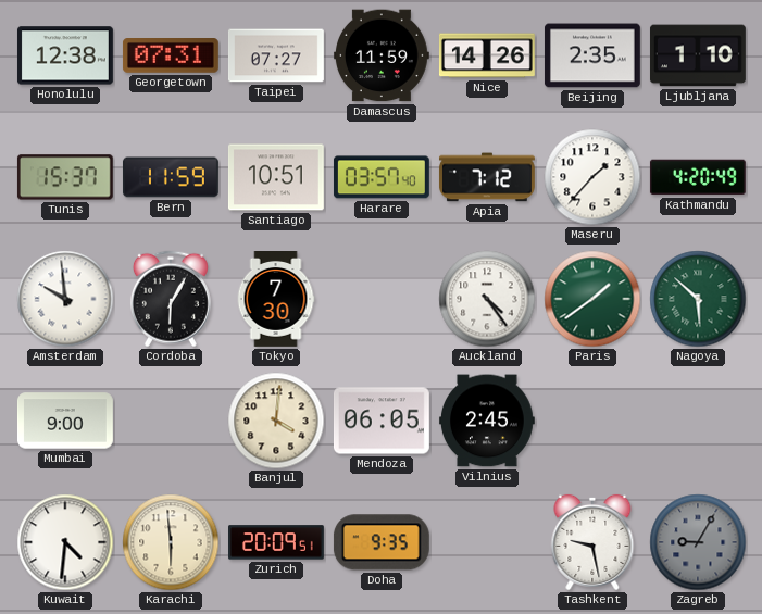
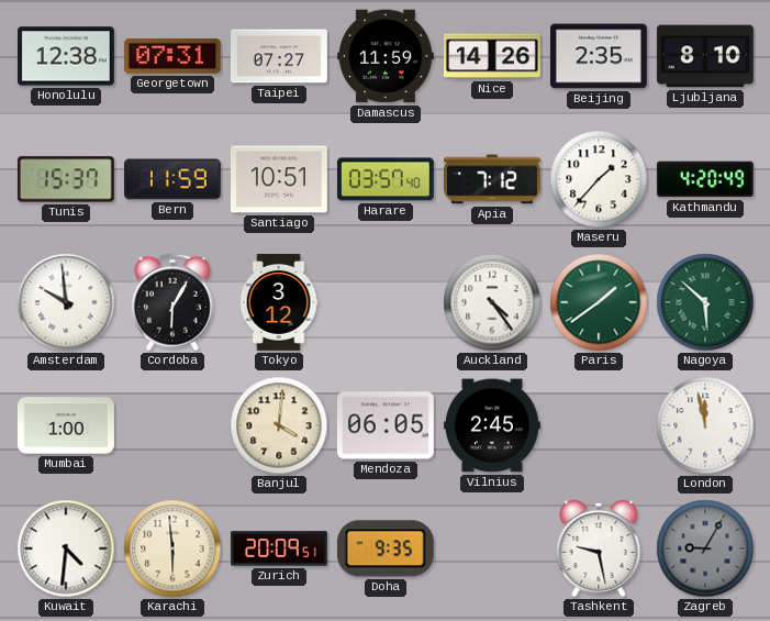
Ljubljana: 1:10 -> 8:10 (705, 56)
Tokyo: 7:30 -> 3:12 (279, 303)
Mumbai: 9:00 -> 1:00 (66, 425)
London: none -> 11:58 (705, 425)
